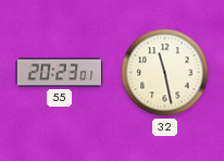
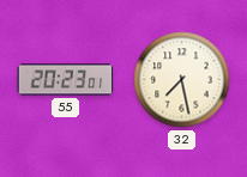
32: 11:28 -> 7:28 (182, 80)
